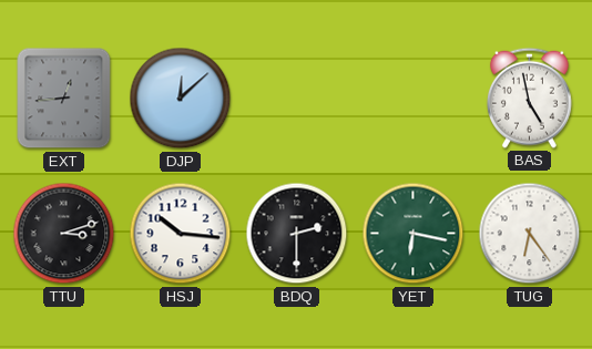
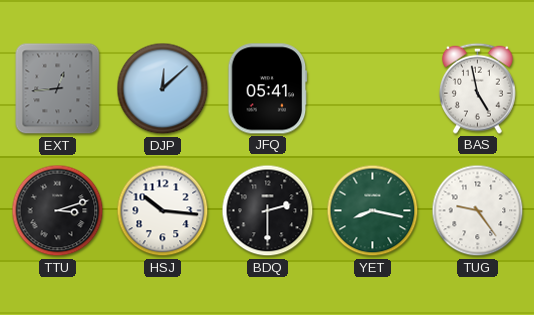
JFQ: none -> 05:41 (268, 89)
YET: 6:17 -> 8:17 (373, 211)
TUG: 6:24 -> 9:24 (478, 211)
